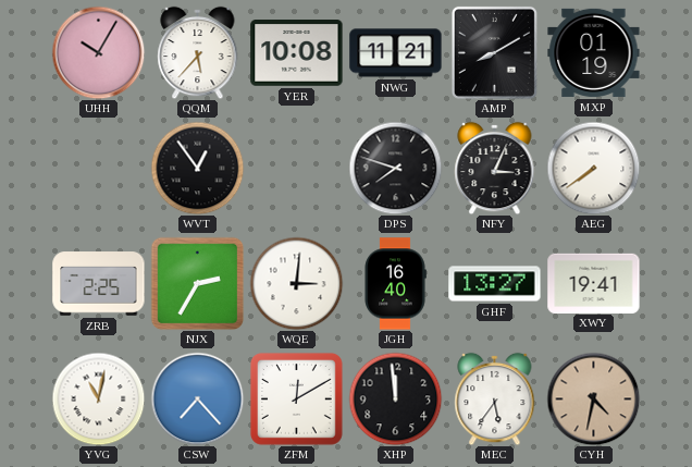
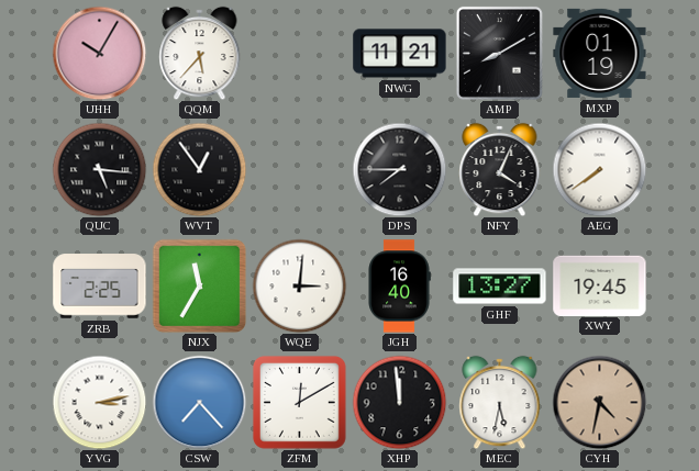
YER: 10:08 -> none (297, 53)
QUC: none -> 5:16 (99, 169)
DPS: 7:48 -> 7:45 (399, 169)
NFY: 3:04 -> 4:04 (500, 169)
NJX: 2:35 -> 11:35 (199, 285)
XWY: 19:41 -> 19:45 (600, 285)
YVG: 11:02 -> 3:13 (99, 402)
MEC: 5:36 -> 5:32 (500, 402)
